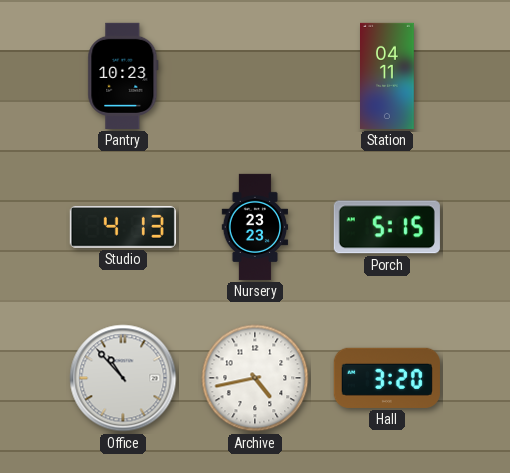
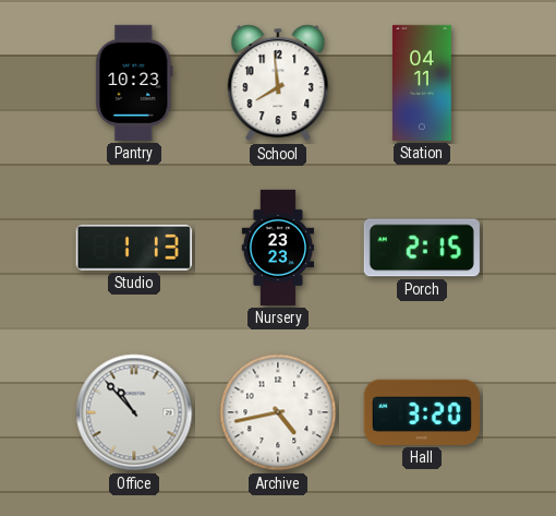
School: none -> 7:59 (278, 83)
Studio: 4:13 -> 1:13 (134, 248)
Porch: 5:15 -> 2:15 (422, 248)
